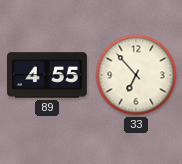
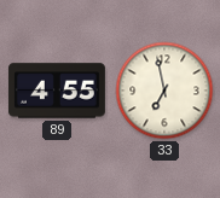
33: 6:53 -> 6:58 (164, 91)
